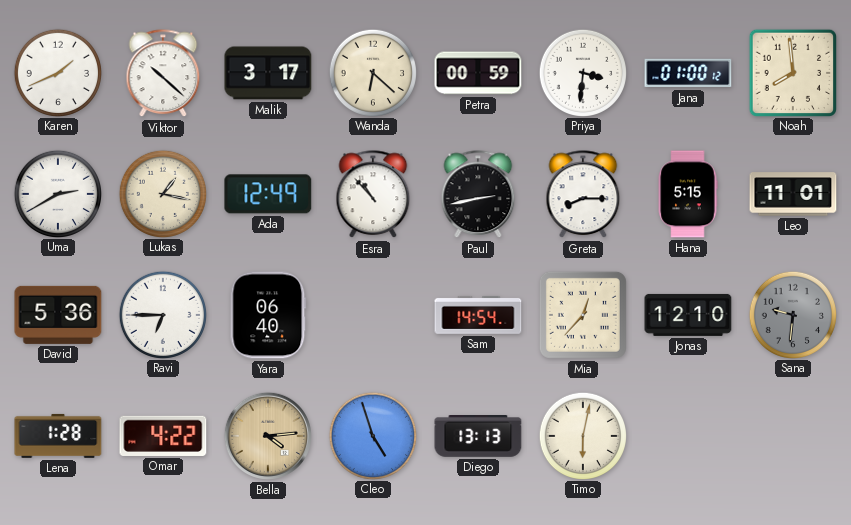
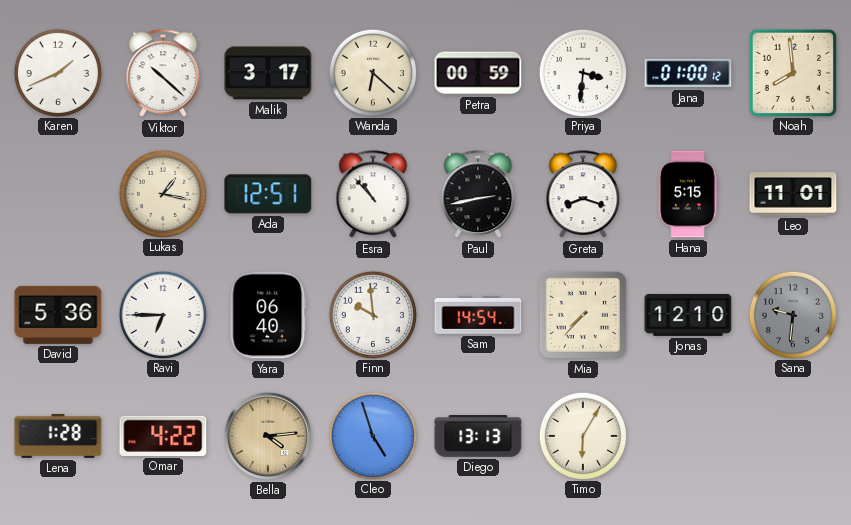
Uma: 2:40 -> none (57, 193)
Ada: 12:49 -> 12:51 (268, 194)
Greta: 8:15 -> 8:18 (583, 195)
Finn: none -> 9:59 (372, 314)
Mia: 12:37 -> 7:37 (583, 315)
Timo: 6:02 -> 6:05 (582, 435)
